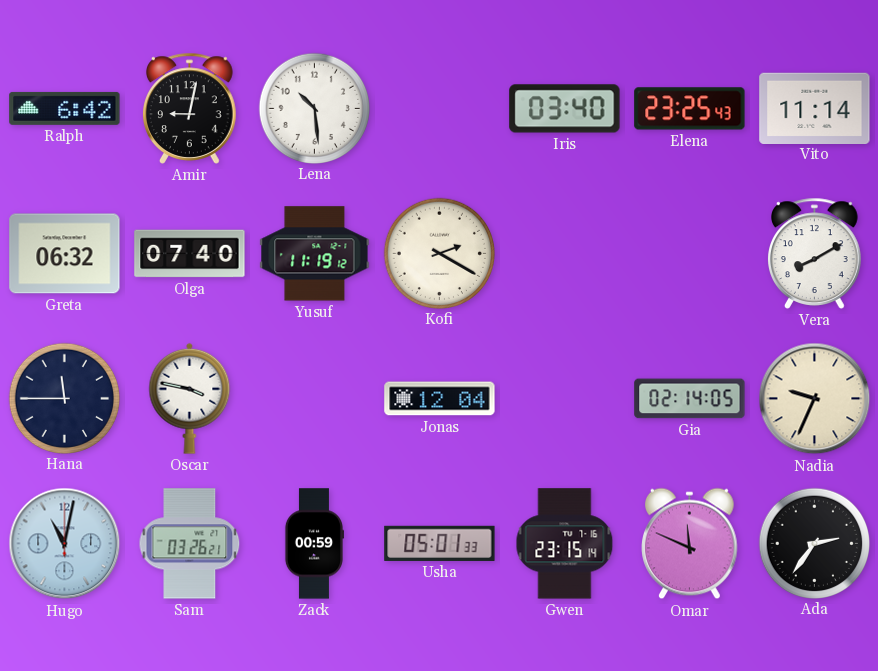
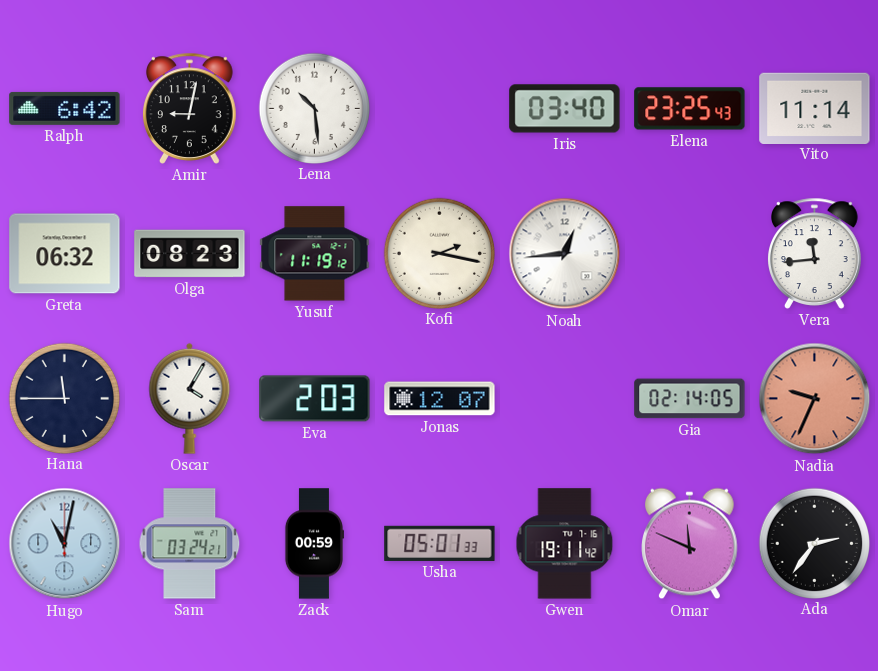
Olga: 07:40 -> 08:23 (190, 254)
Kofi: 2:20 -> 2:17 (439, 253)
Noah: none -> 12:44 (565, 254)
Vera: 8:10 -> 11:44 (815, 253)
Oscar: 3:47 -> 4:05 (190, 398)
Eva: none -> 2:03 (315, 399)
Jonas: 12:04 -> 12:07 (440, 399)
Nadia dial: cream -> salmon (815, 399)
Sam: 03:26 -> 03:24 (190, 544)
Gwen: 23:15 -> 19:11 (565, 544)
